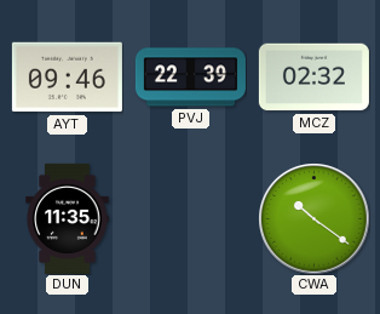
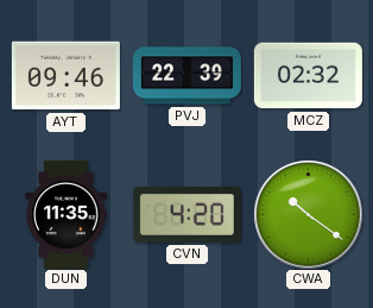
CVN: none -> 4:20 (186, 214)
